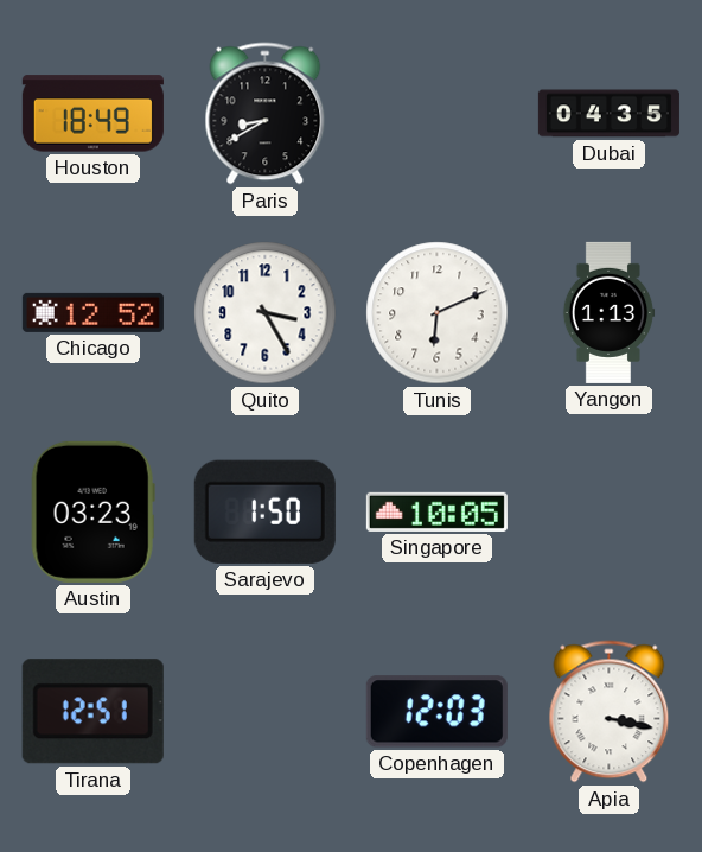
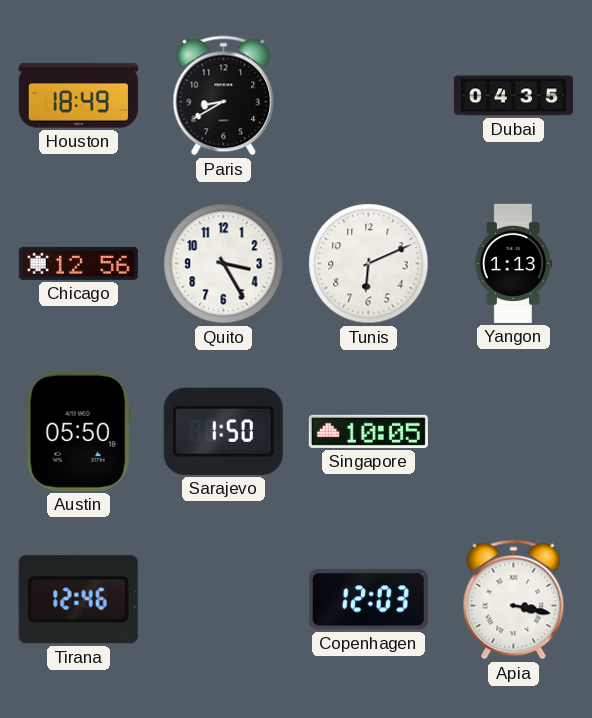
Chicago: 12:52 -> 12:56 (78, 263)
Austin: 03:23 -> 05:50 (78, 431)
Tirana: 12:51 -> 12:46 (78, 600)
